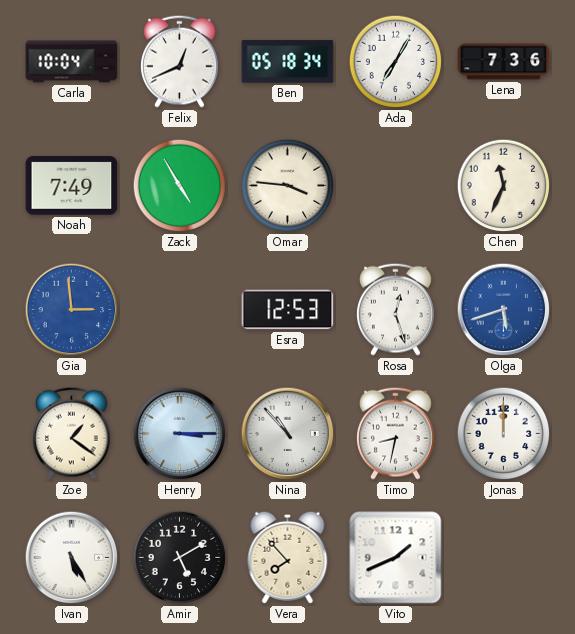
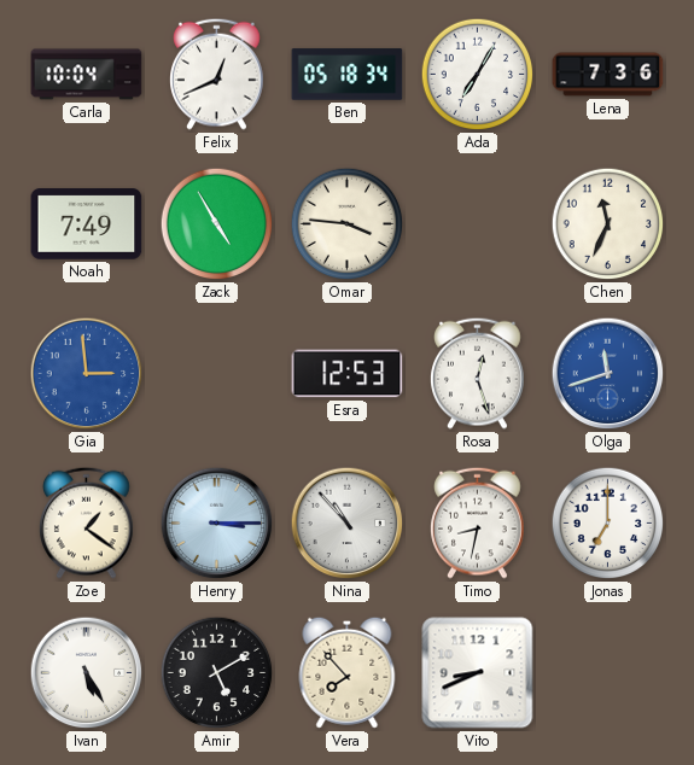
Olga: 5:42 -> 11:42 (608, 374)
Jonas: 12:00 -> 7:00 (608, 524)
Vito: 1:41 -> 8:41 (478, 673)
